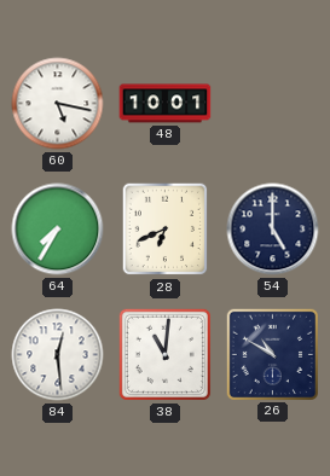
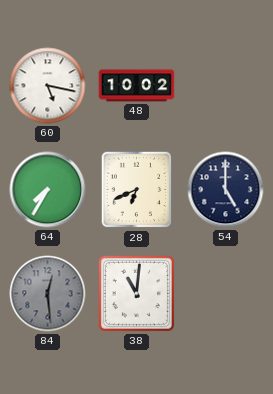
48: 10:01 -> 10:02 (137, 86)
84 dial: white -> grey (48, 294)
26: 10:50 -> none (272, 354)
